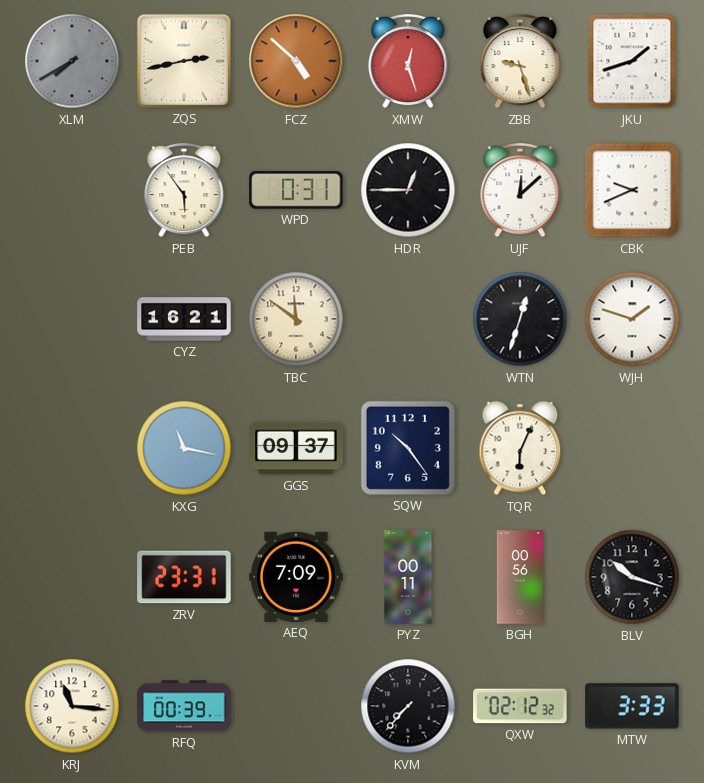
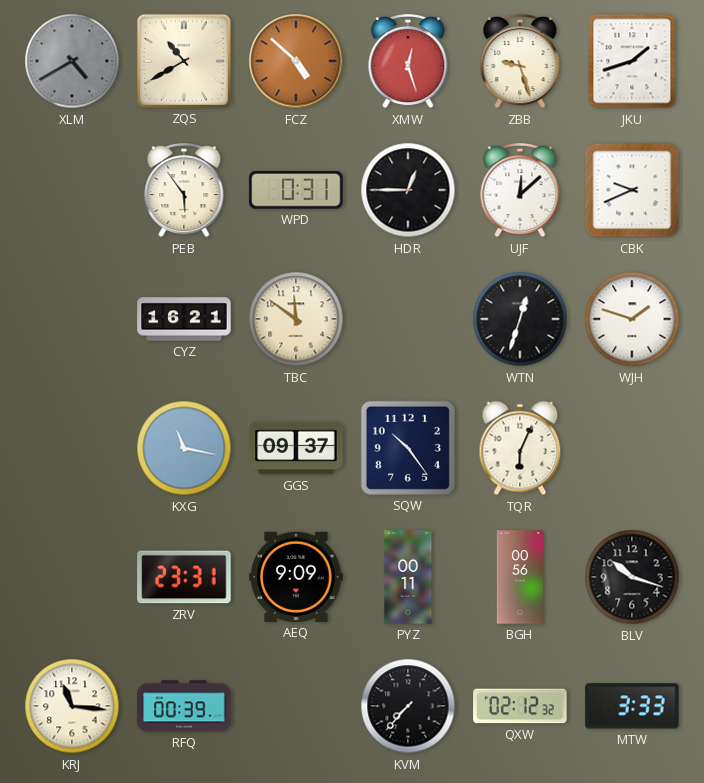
XLM: 7:40 -> 4:40 (72, 61)
ZQS: 2:43 -> 10:40 (184, 61)
AEQ: 7:09 -> 9:09 (296, 577)
